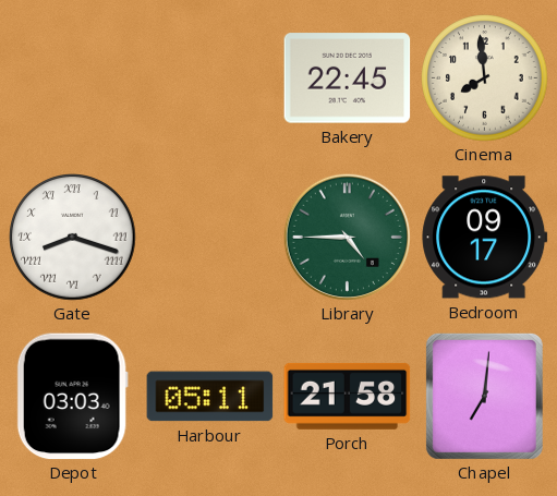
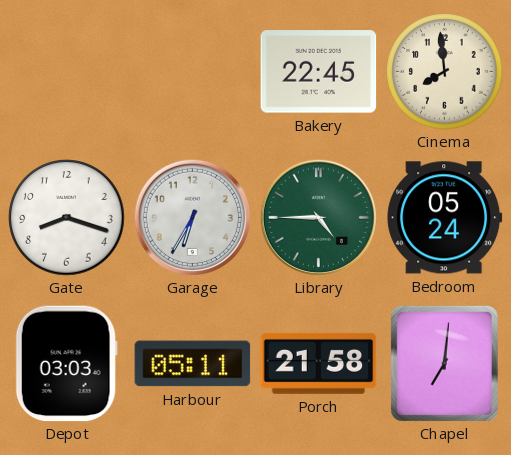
Gate numerals: Roman -> Arabic (67, 218)
Garage: none -> 6:35 (192, 217)
Bedroom: 09:17 -> 05:24 (445, 218)
